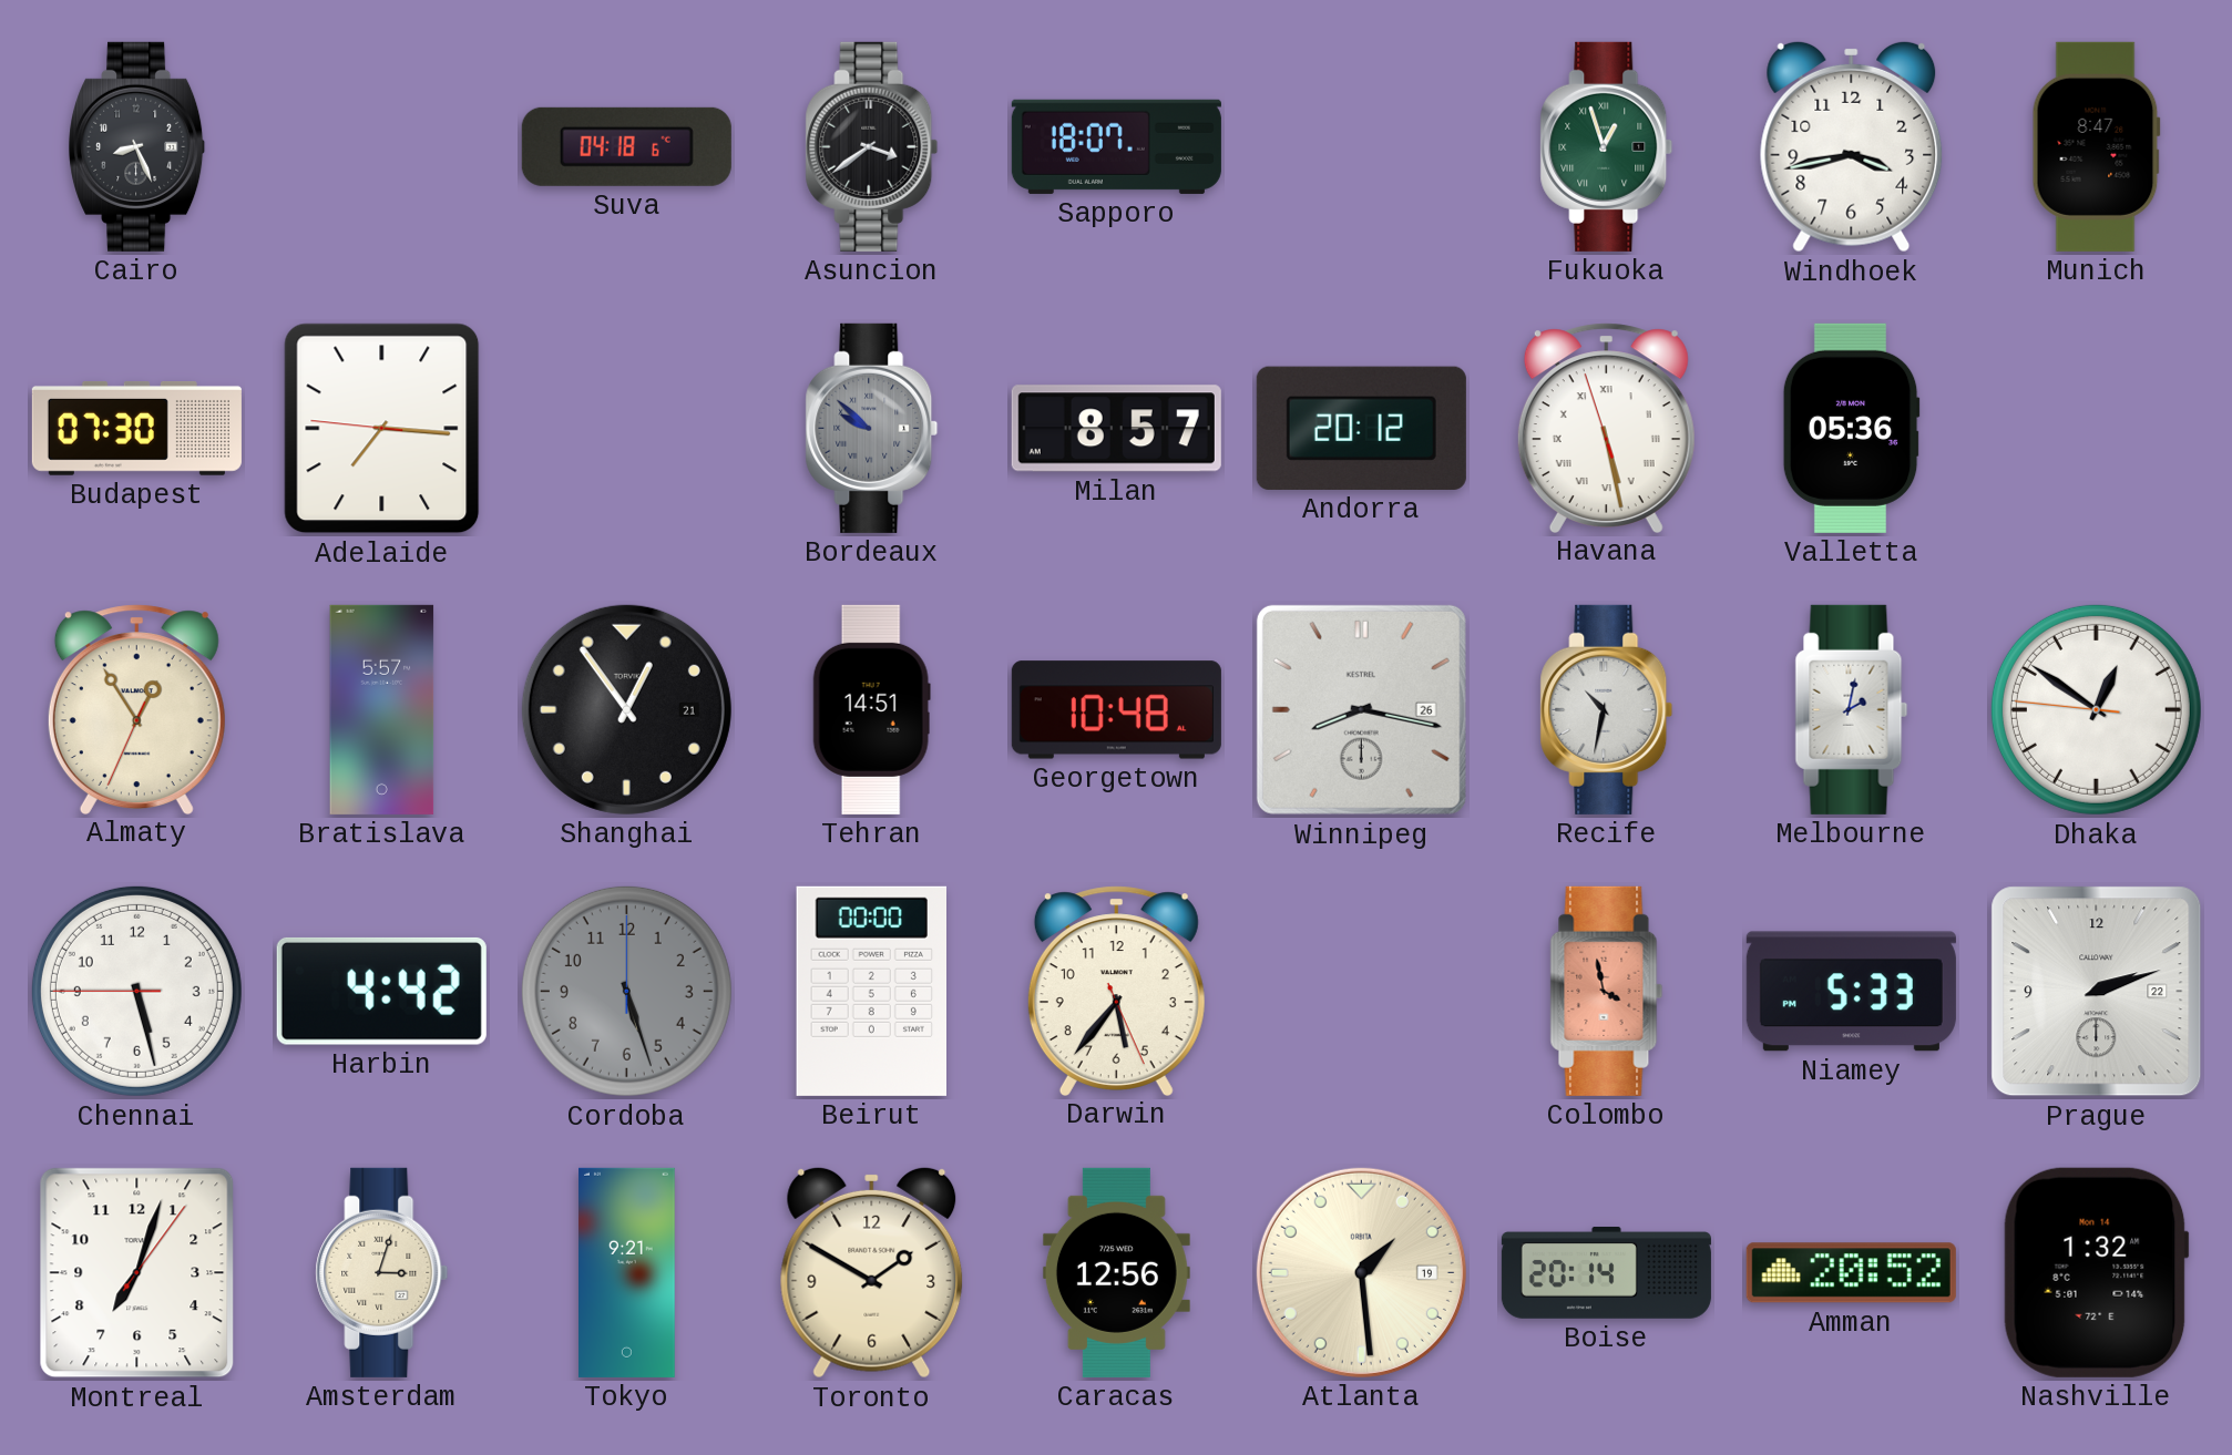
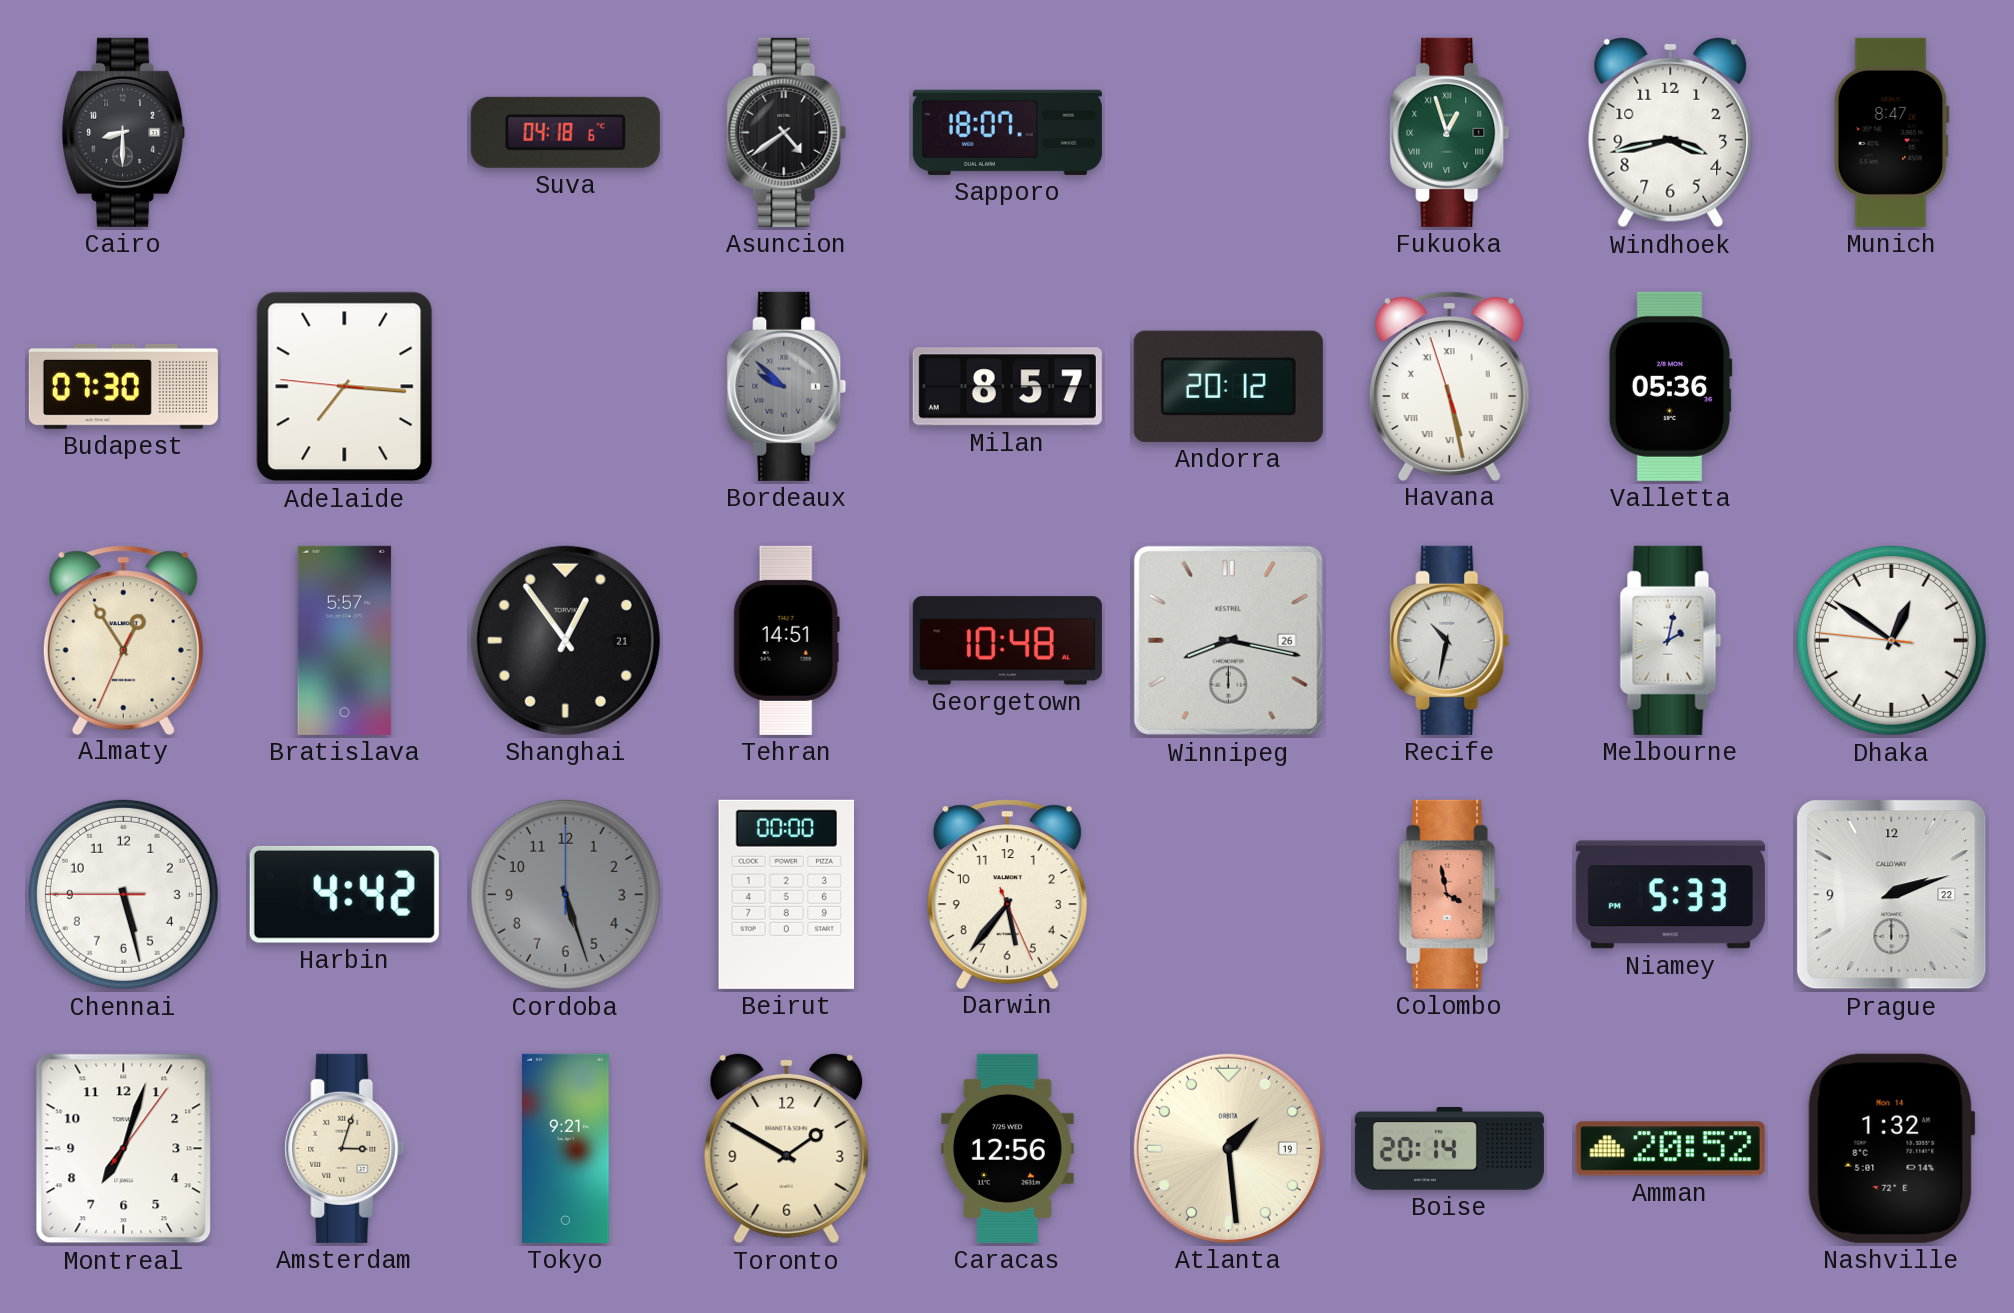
Cairo: 8:26 -> 8:30 (124, 132)
Asuncion: 3:39 -> 4:39 (787, 132)
